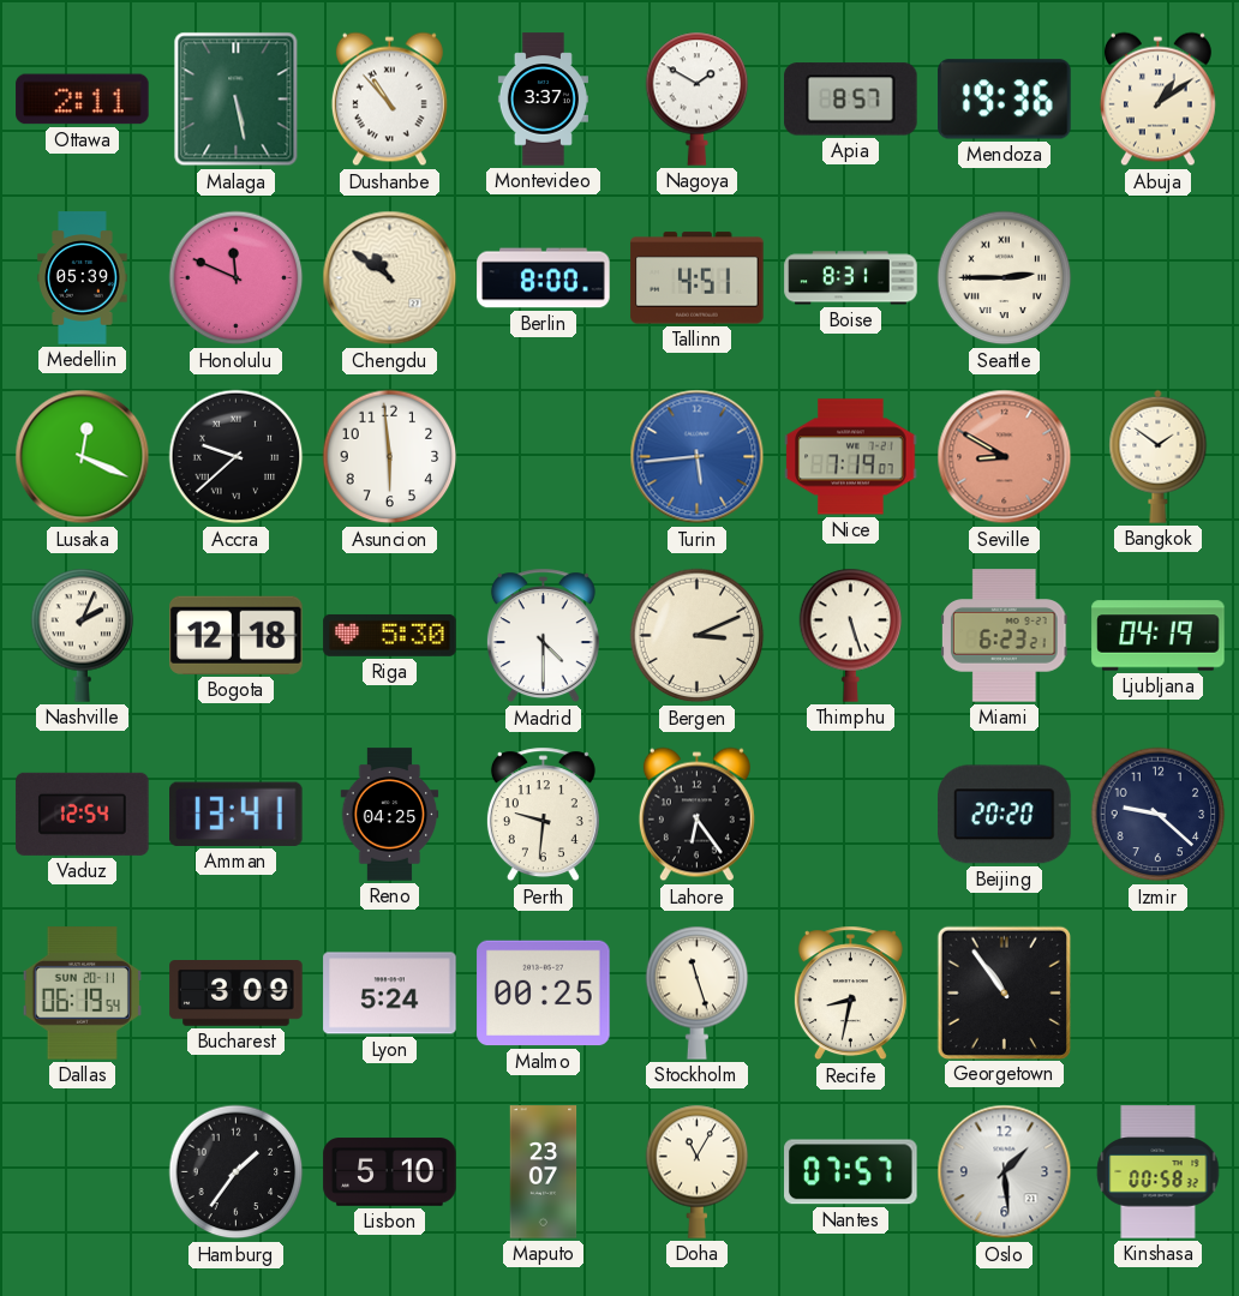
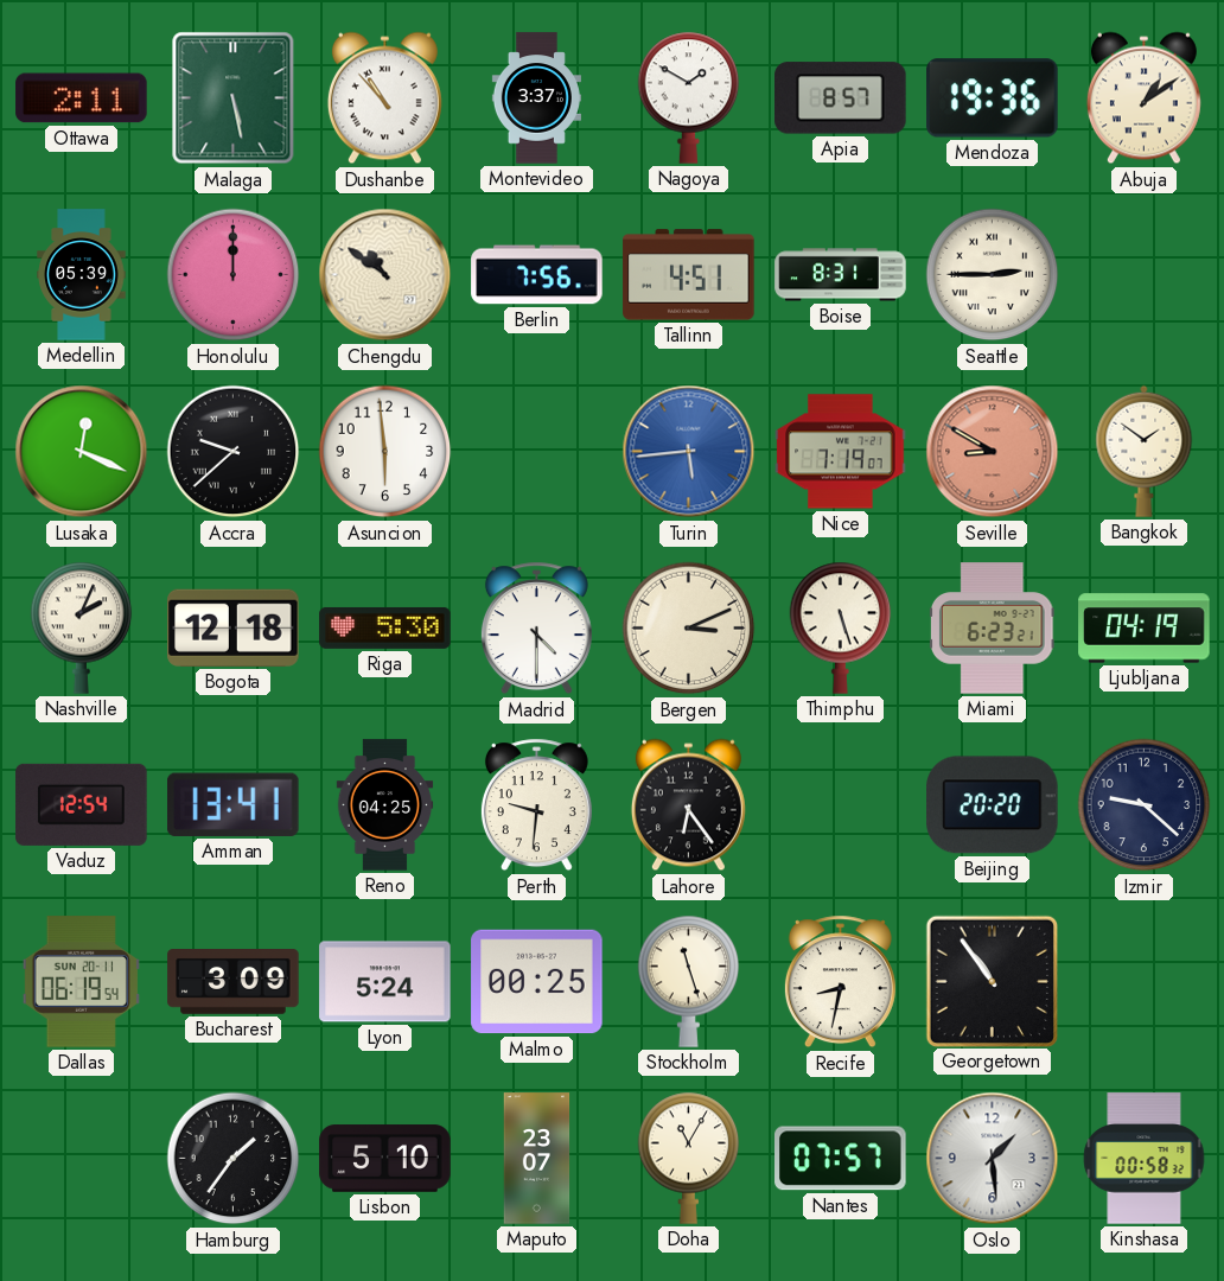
Honolulu: 11:49 -> 12:00 (234, 275)
Berlin: 8:00 -> 7:56 (537, 275)
